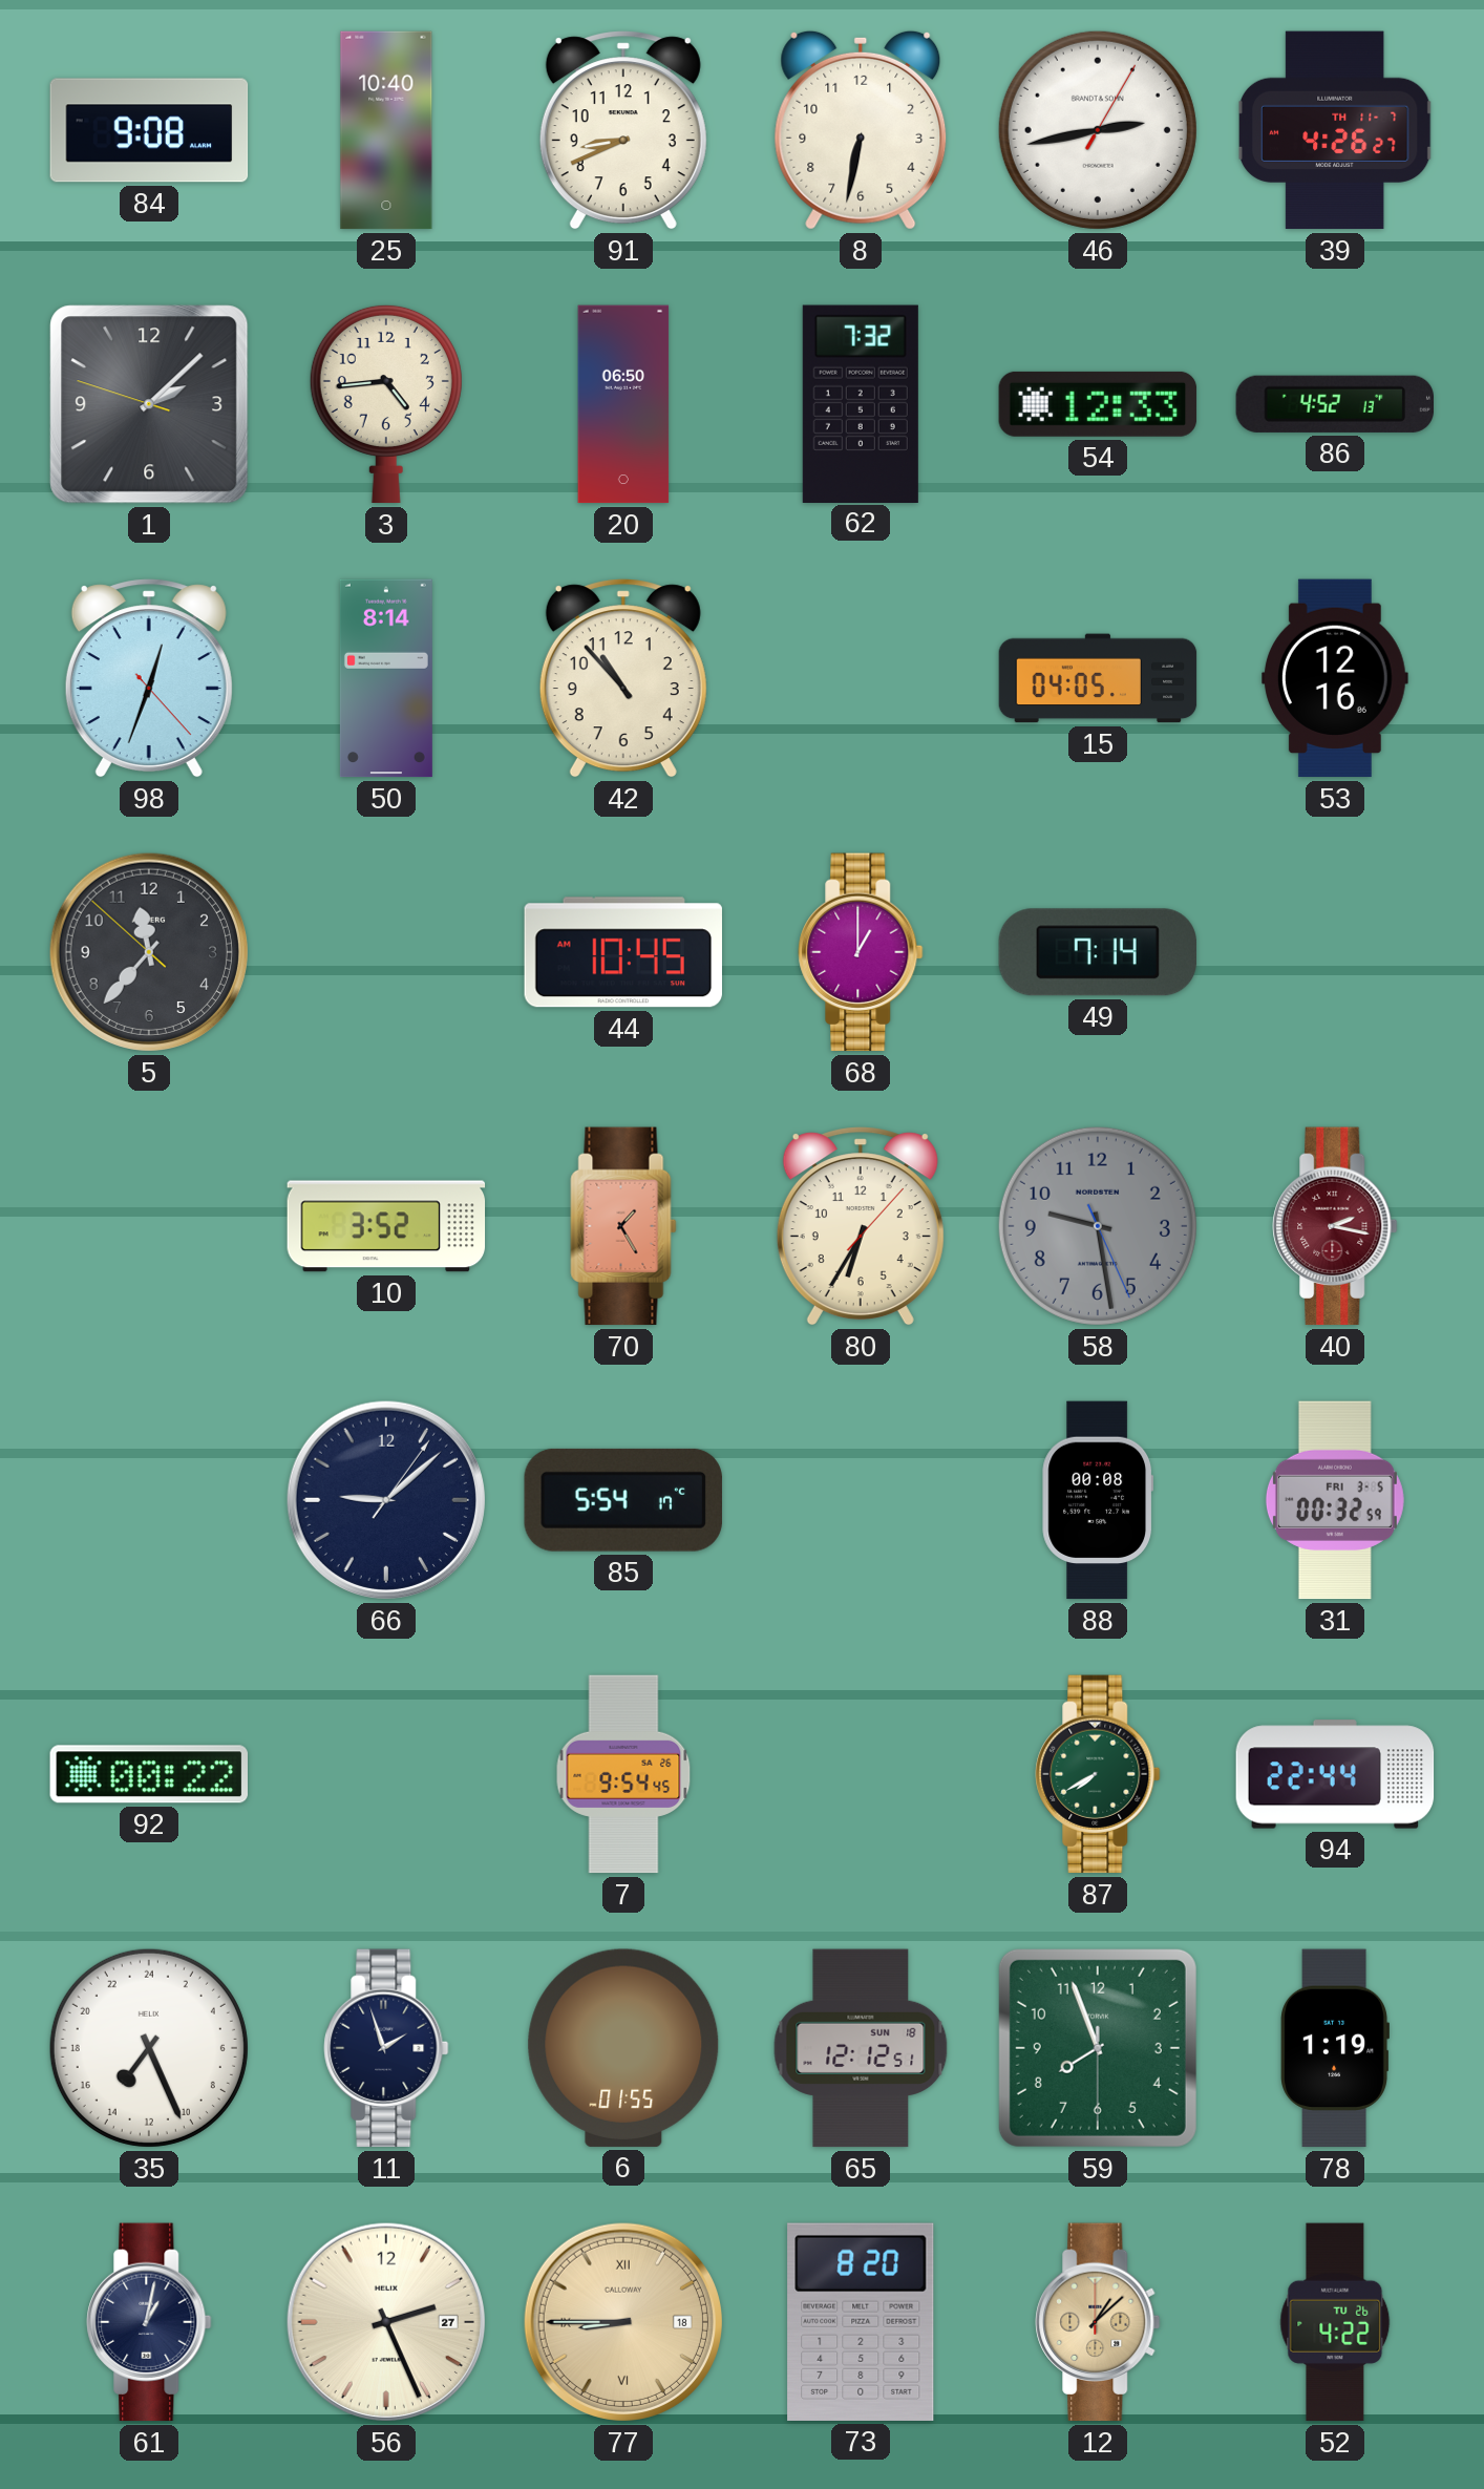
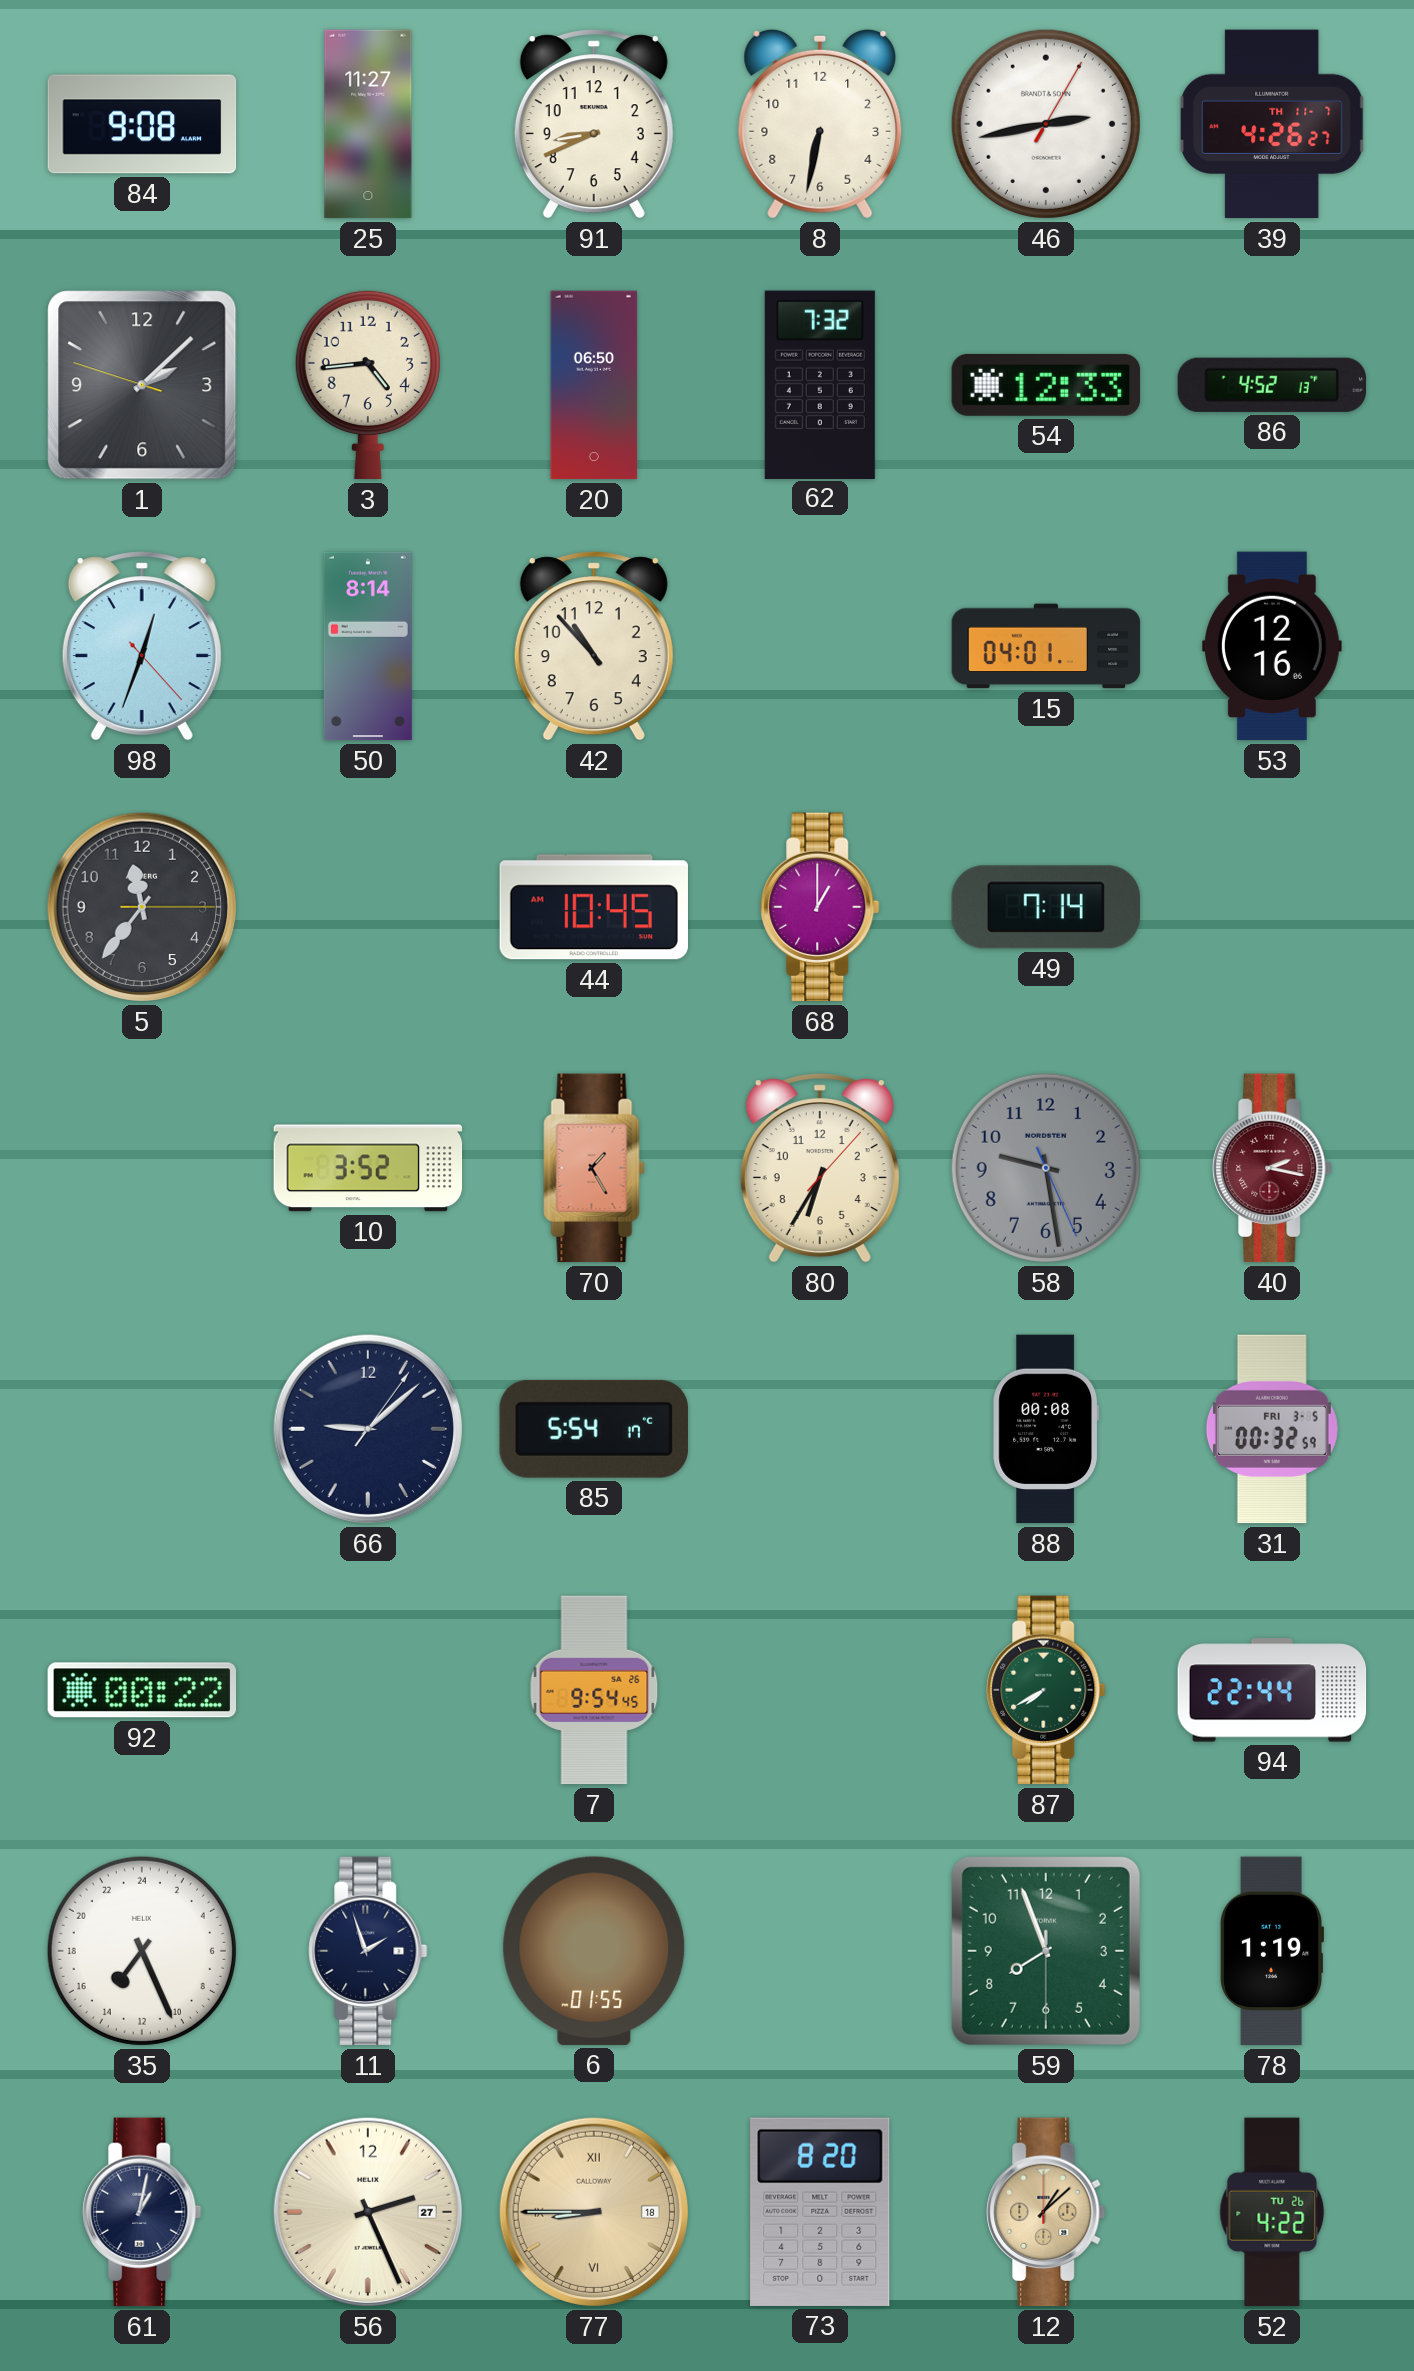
25: 10:40 -> 11:27 (368, 124)
15: 04:05 -> 04:01 (1046, 646)
5: 11:36:52 -> 11:36:15 (142, 907)
65: 12:12 -> none (861, 2048)
